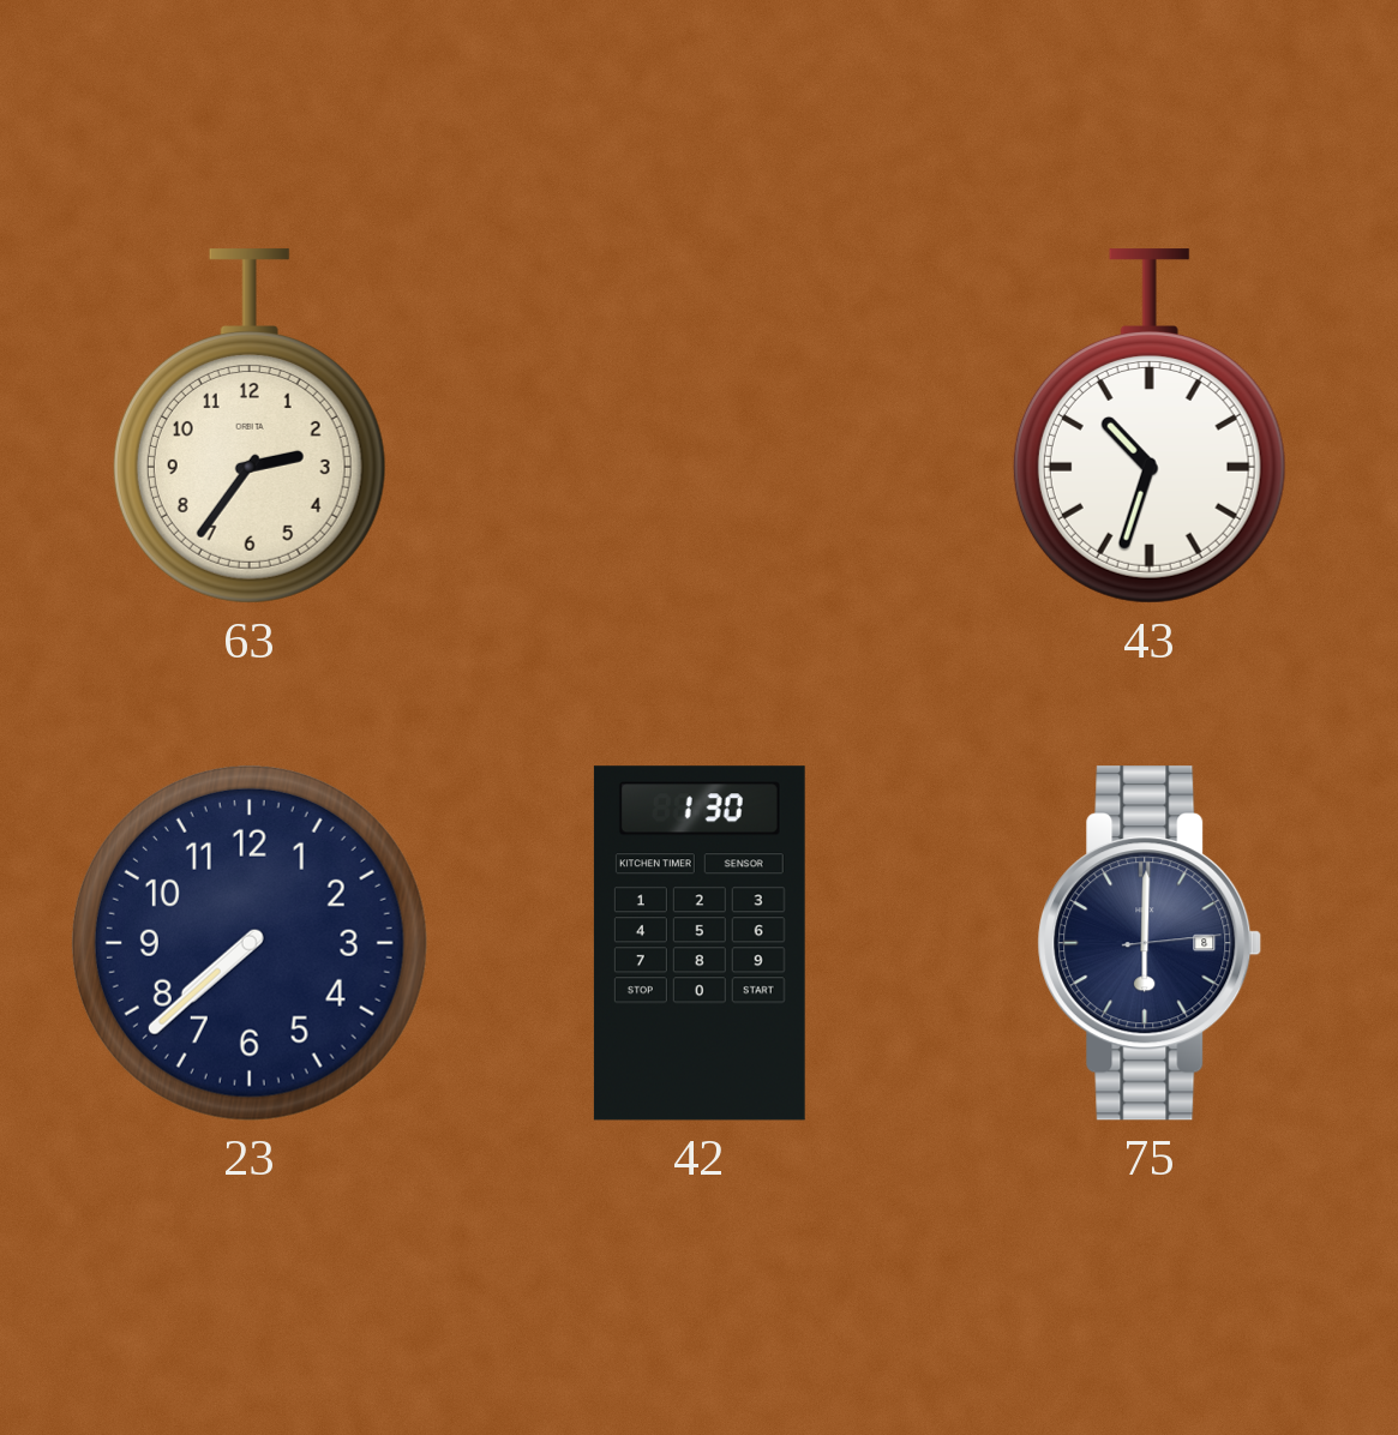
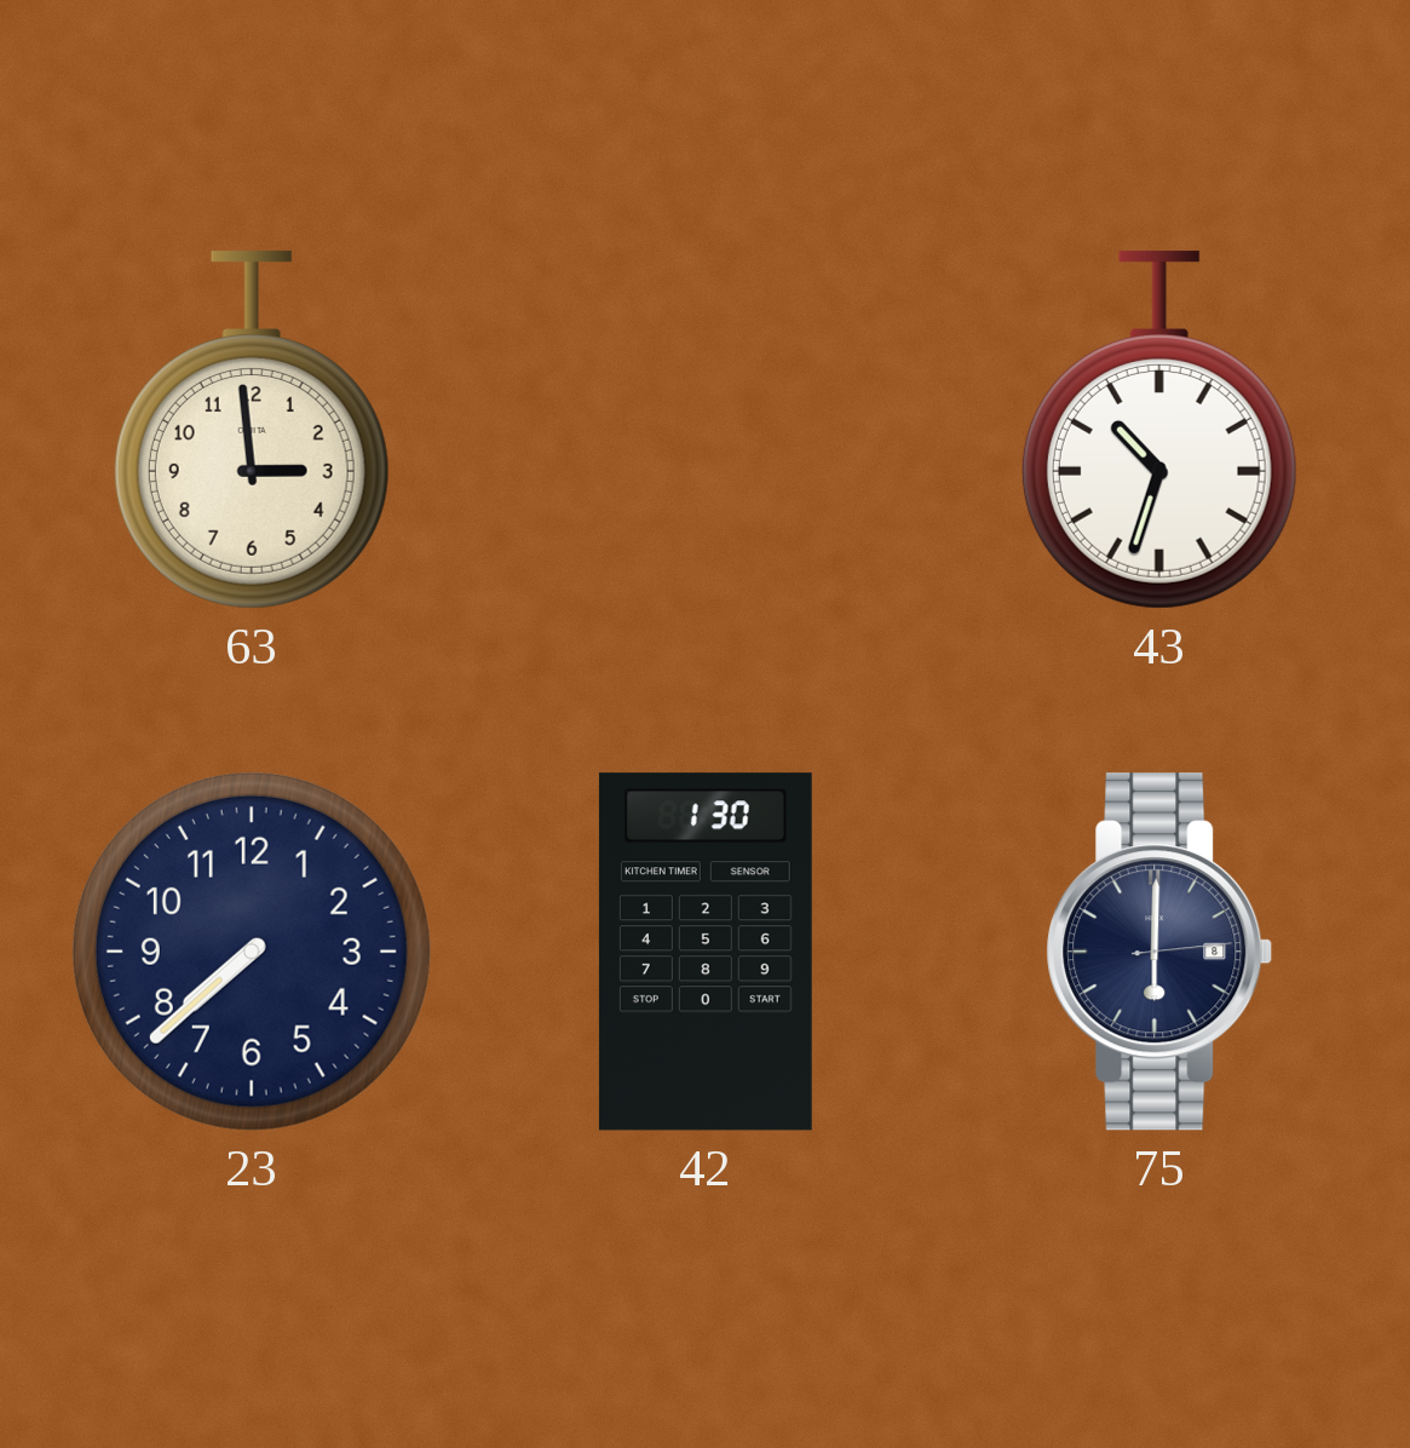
63: 2:36 -> 2:59 (252, 430)
